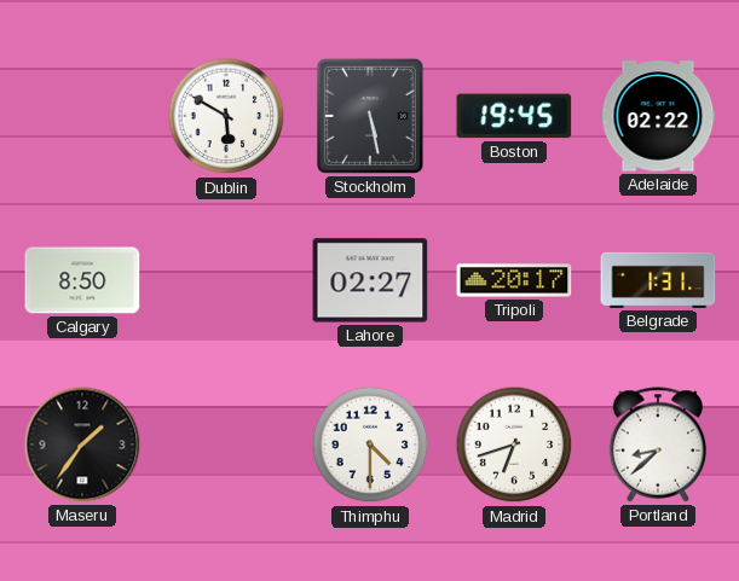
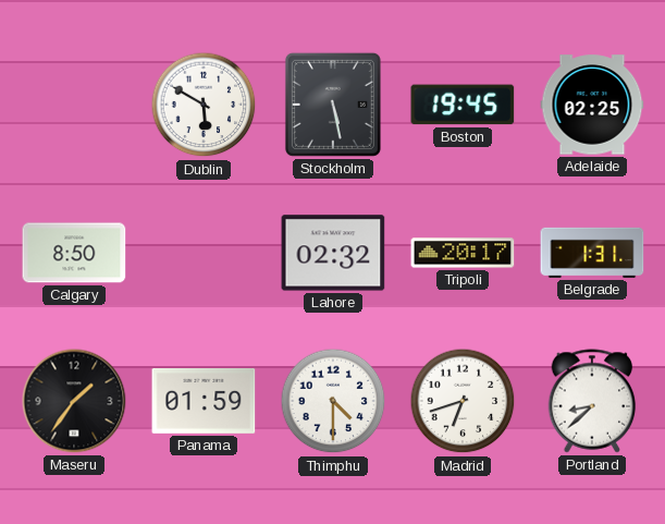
Adelaide: 02:22 -> 02:25 (592, 105)
Lahore: 02:27 -> 02:32 (333, 253)
Panama: none -> 01:59 (204, 401)
